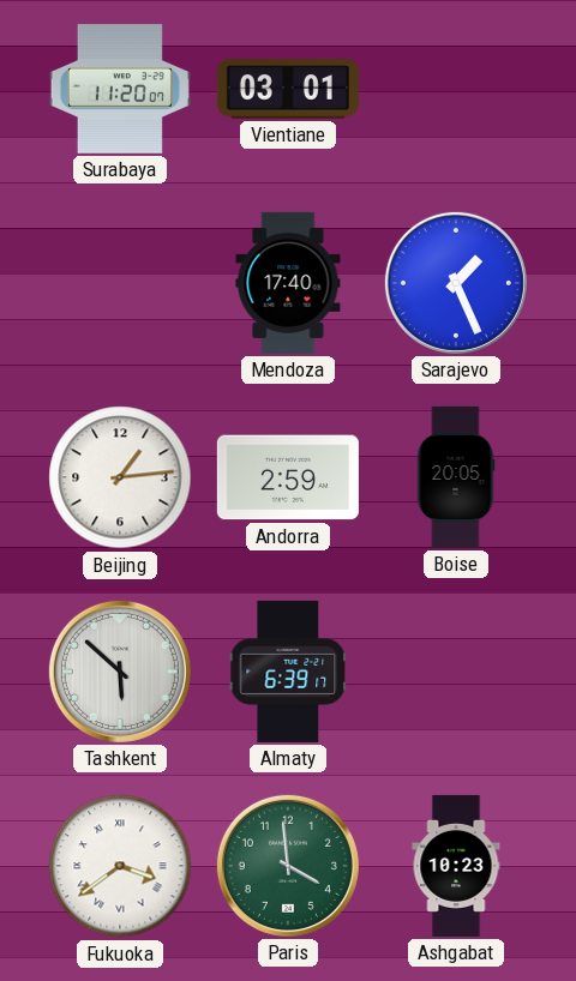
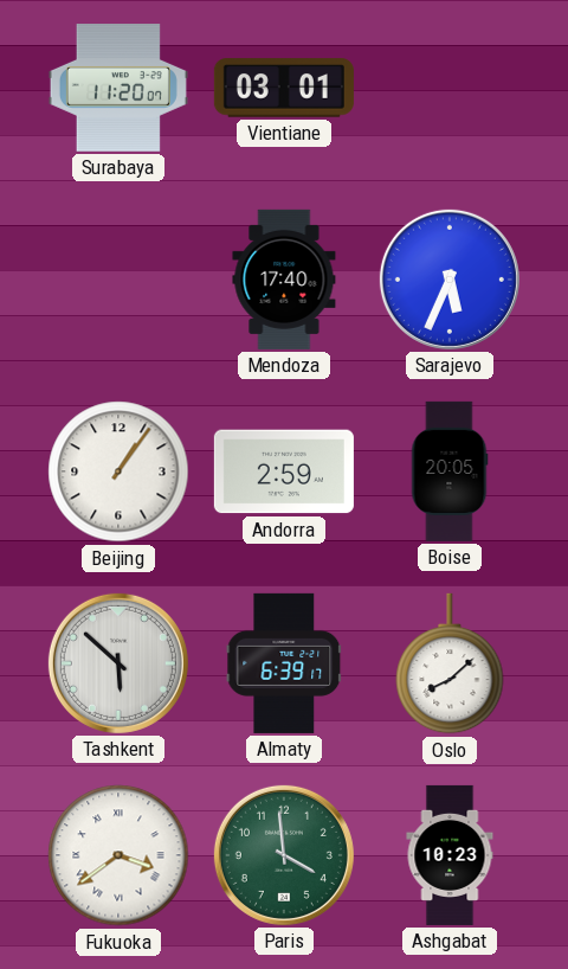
Sarajevo: 1:26 -> 5:34 (450, 280)
Beijing: 1:14 -> 1:06 (118, 471)
Oslo: none -> 8:08 (450, 663)
